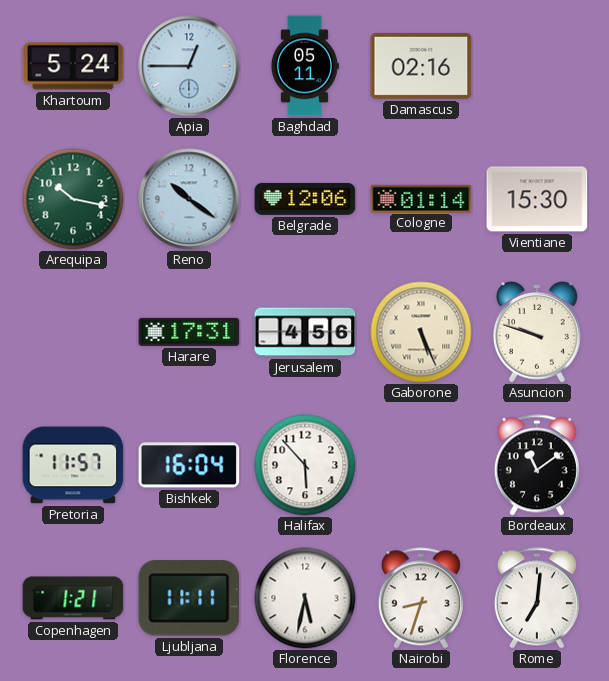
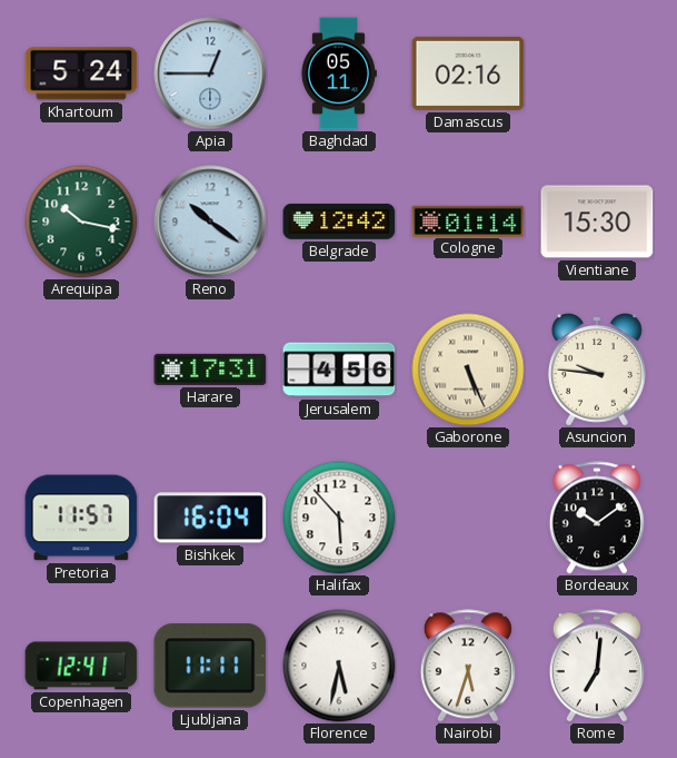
Belgrade: 12:06 -> 12:42 (339, 222)
Asuncion: 9:48 -> 9:46 (597, 370)
Bordeaux: 11:09 -> 10:09 (597, 518)
Copenhagen: 1:21 -> 12:41 (81, 666)
Nairobi: 8:33 -> 5:33 (468, 666)
